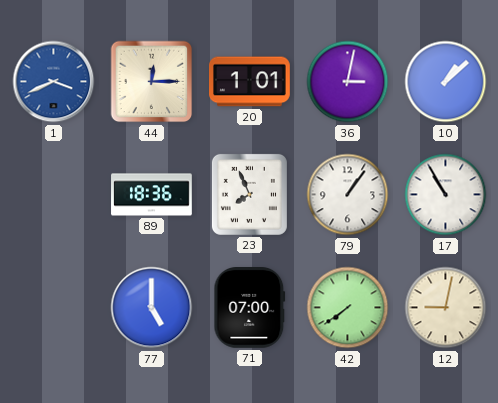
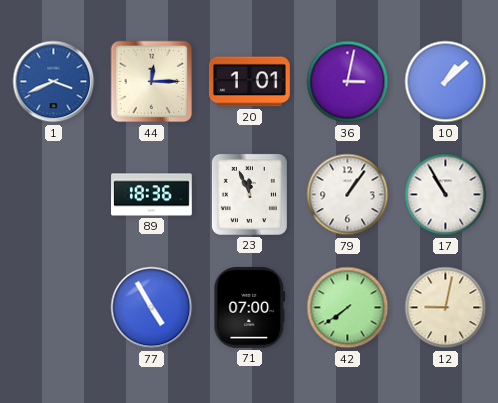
23: 7:56 -> 11:56 (249, 194)
77: 5:00 -> 4:55 (152, 308)
